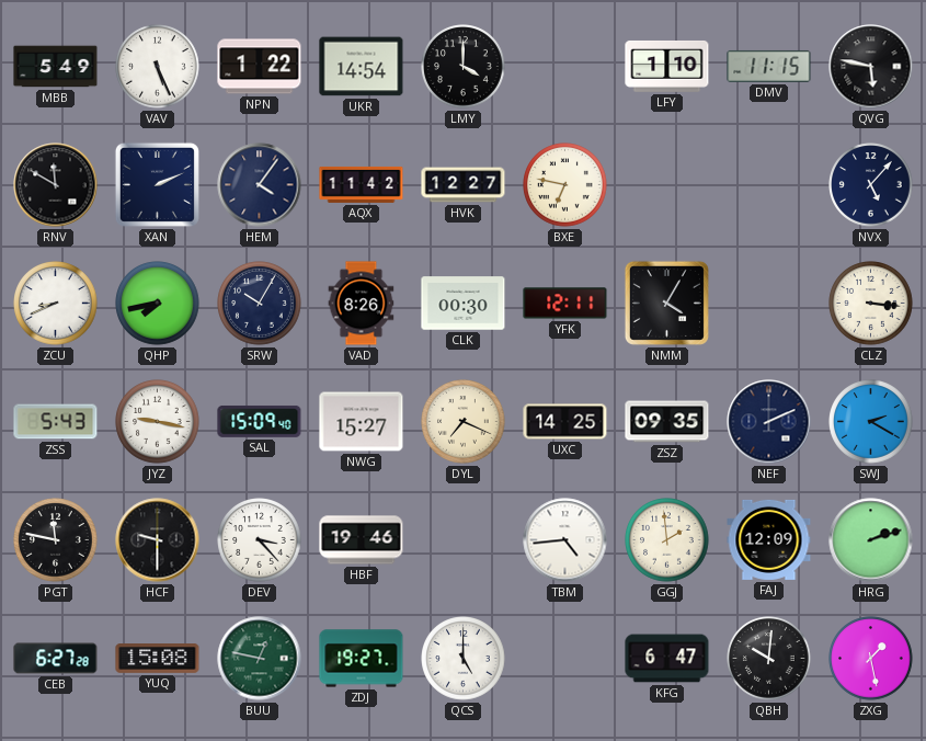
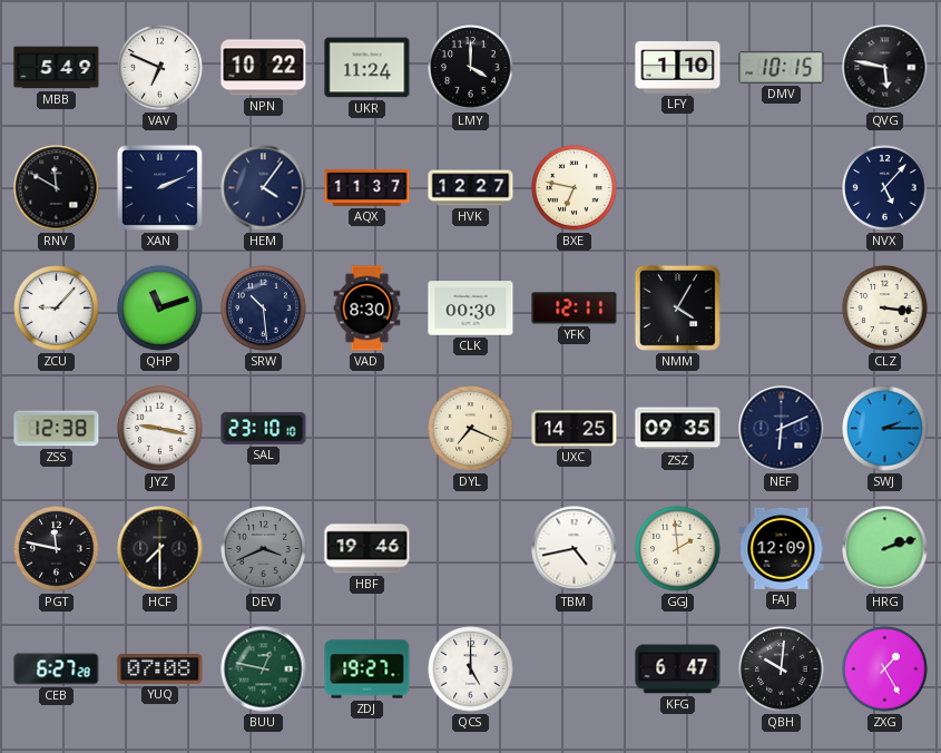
VAV: 5:26 -> 6:49 (160, 68)
NPN: 1:22 -> 10:22 (264, 68)
UKR: 14:54 -> 11:24 (367, 68)
DMV: 11:15 -> 10:15 (782, 67)
AQX: 11:42 -> 11:37 (367, 187)
ZCU: 8:41 -> 9:07 (57, 309)
QHP: 7:43 -> 11:12 (160, 309)
SRW: 10:05 -> 10:29 (264, 309)
VAD: 8:26 -> 8:30 (367, 309)
ZSS: 5:43 -> 12:38 (57, 429)
SAL: 15:09 -> 23:10 (264, 428)
NWG: 15:27 -> none (362, 422)
NEF: 2:11 -> 6:11 (782, 429)
SWJ: 2:20 -> 2:15 (885, 429)
HCF: 9:30 -> 7:30 (160, 549)
DEV: 3:23 -> 3:41 (264, 549)
DEV dial: white -> grey (264, 549)
TBM: 4:44 -> 4:43 (575, 549)
YUQ: 15:08 -> 07:08 (160, 669)
ZXG: 1:28 -> 1:25 (885, 669)
